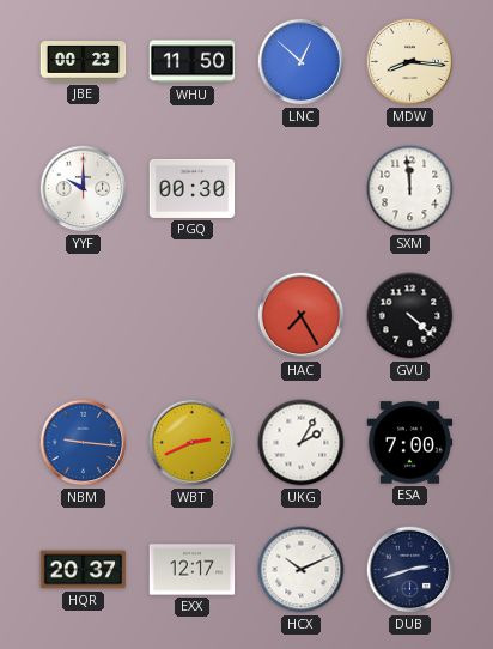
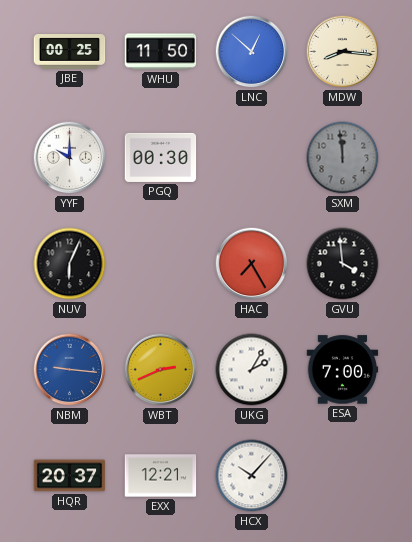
JBE: 00:23 -> 00:25 (70, 52)
SXM dial: white -> grey (343, 158)
NUV: none -> 6:04 (70, 264)
GVU: 4:22 -> 3:59 (343, 264)
EXX: 12:17 -> 12:21 (161, 476)
HCX: 10:11 -> 10:07 (252, 476)
DUB: 2:42 -> none (410, 570)
